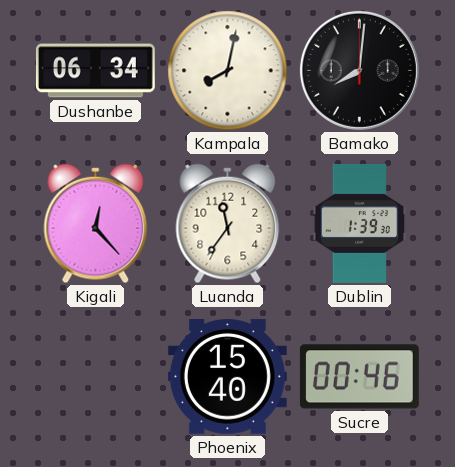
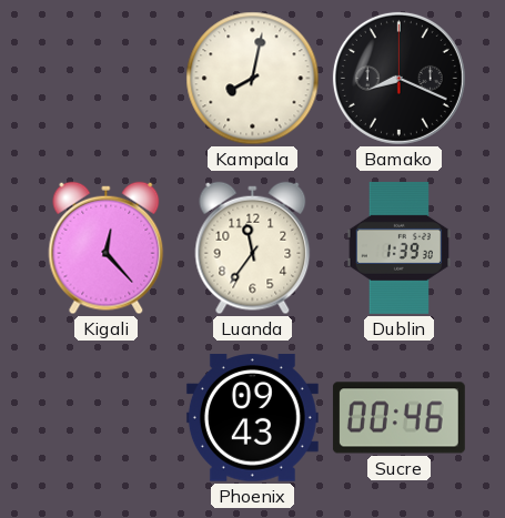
Dushanbe: 06:34 -> none (95, 71)
Bamako: 8:01 -> 8:19 (398, 78)
Phoenix: 15:40 -> 09:43 (252, 418)
